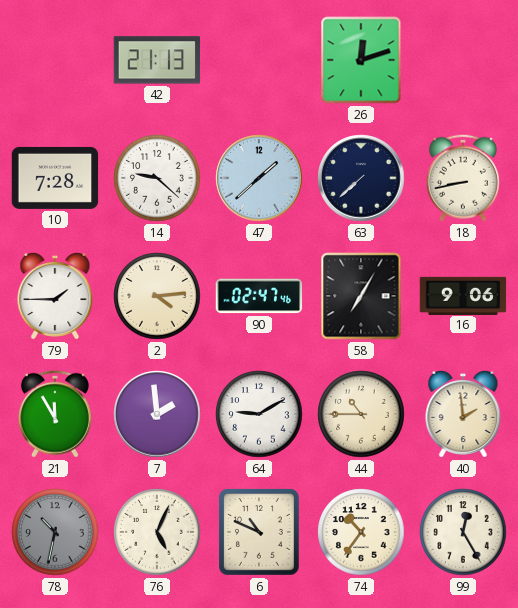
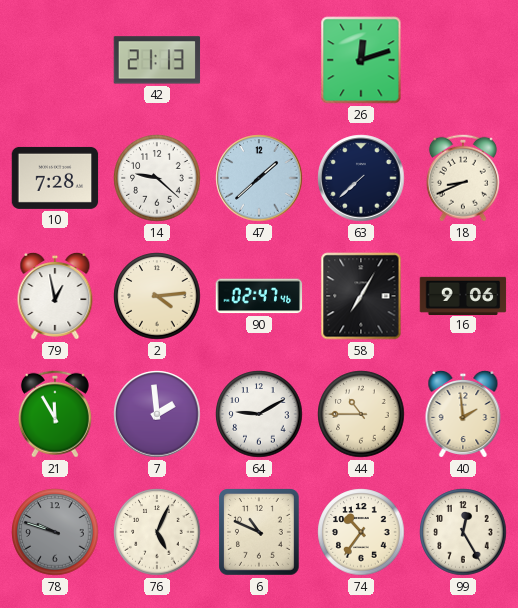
18: 8:43 -> 8:41 (463, 178)
79: 1:45 -> 12:58 (55, 296)
78: 10:32 -> 9:48 (55, 532)
